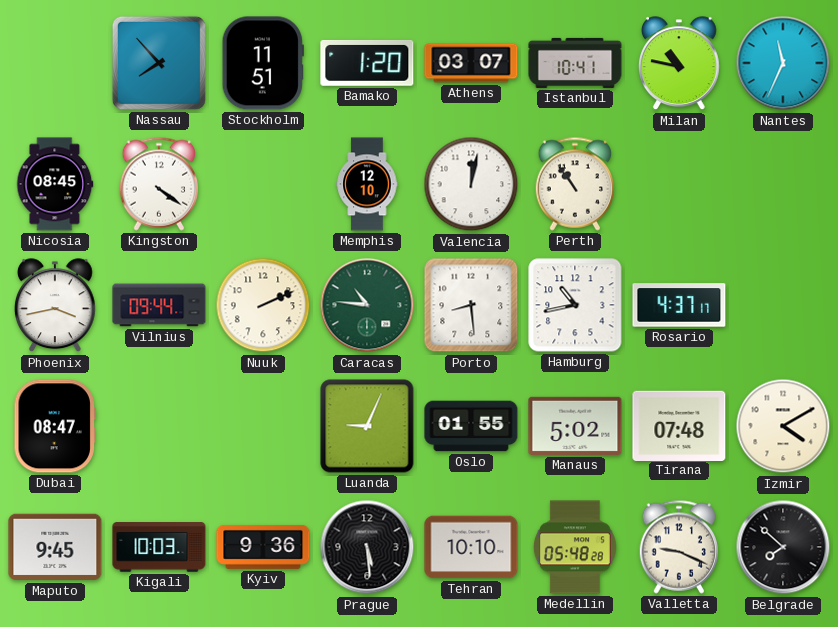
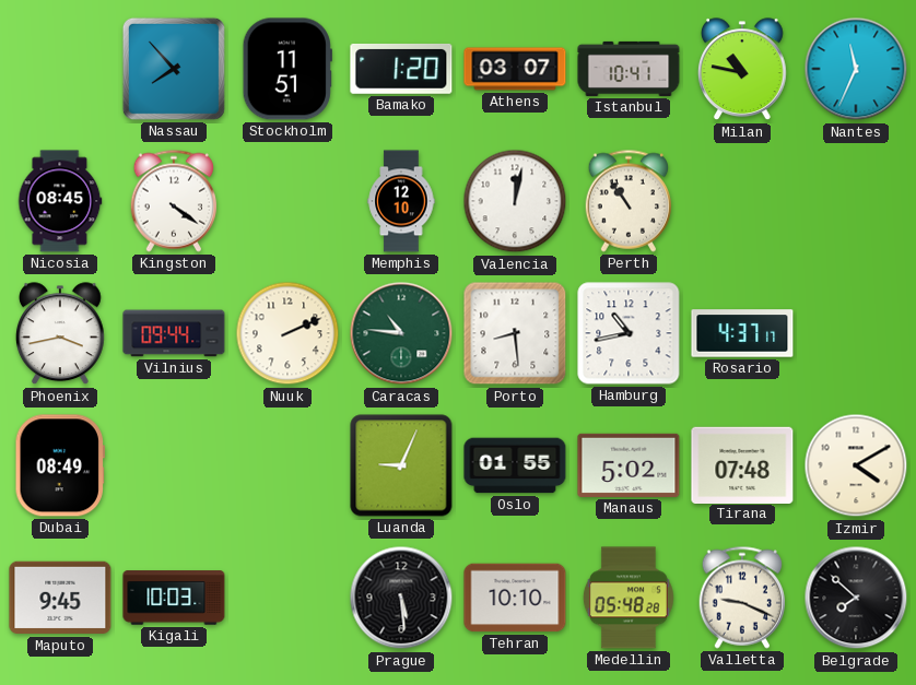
Dubai: 08:47 -> 08:49 (60, 465)
Kyiv: 9:36 -> none (263, 547)
